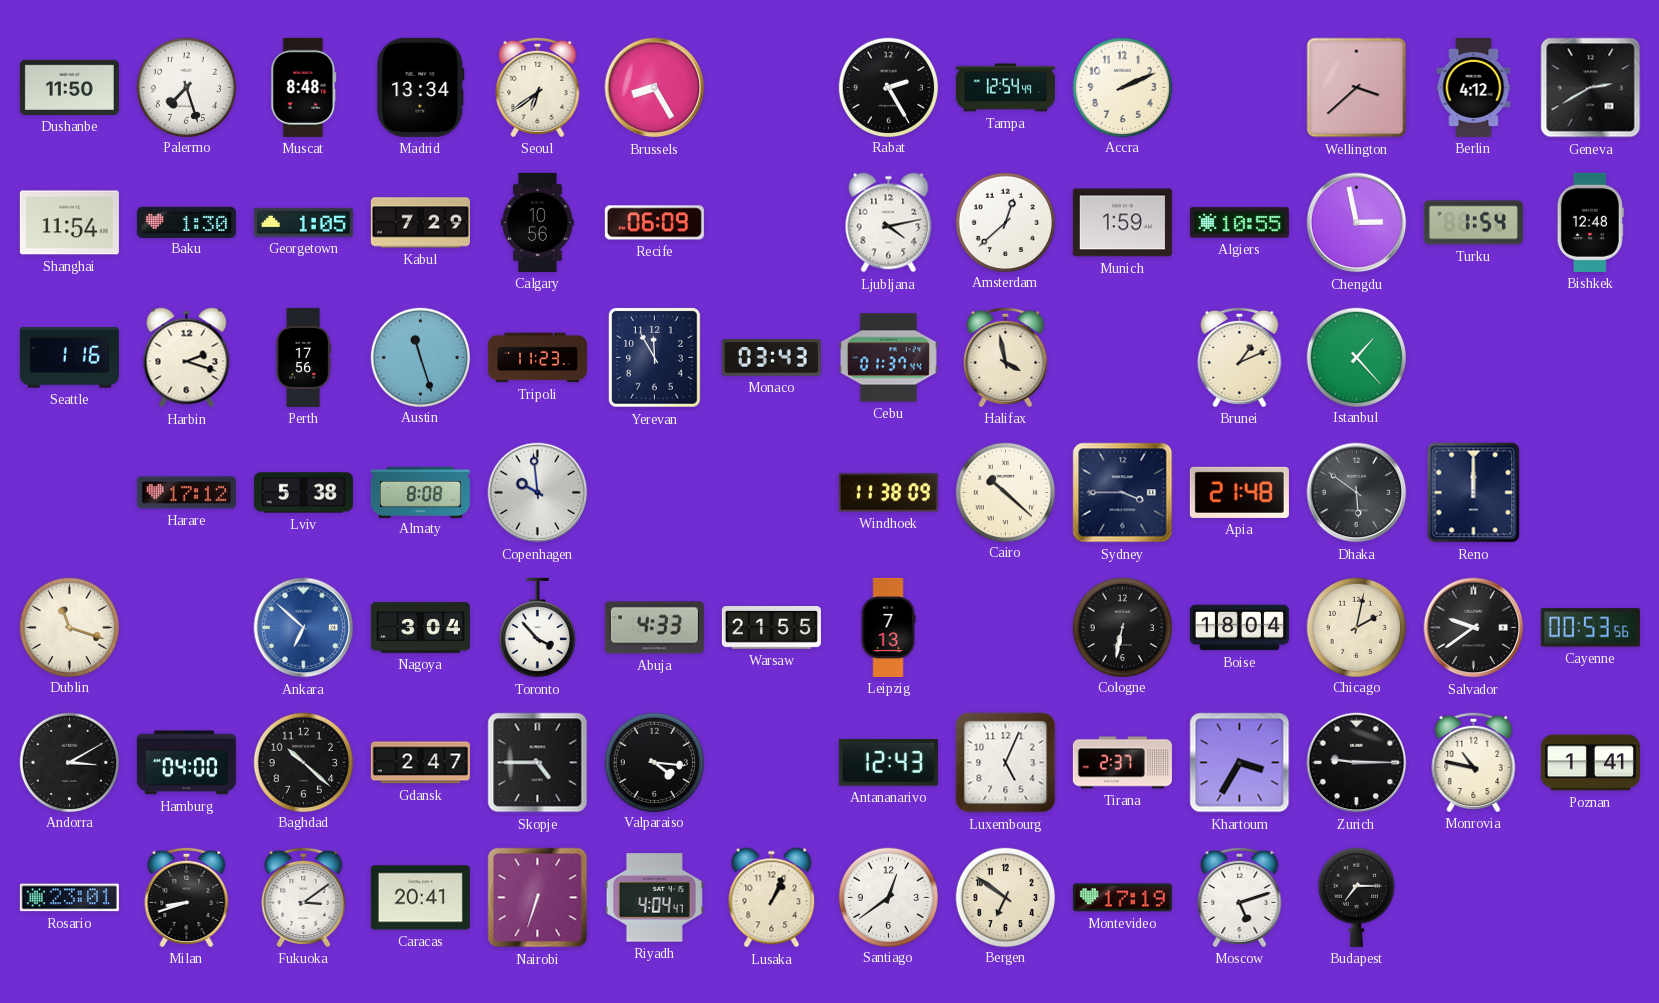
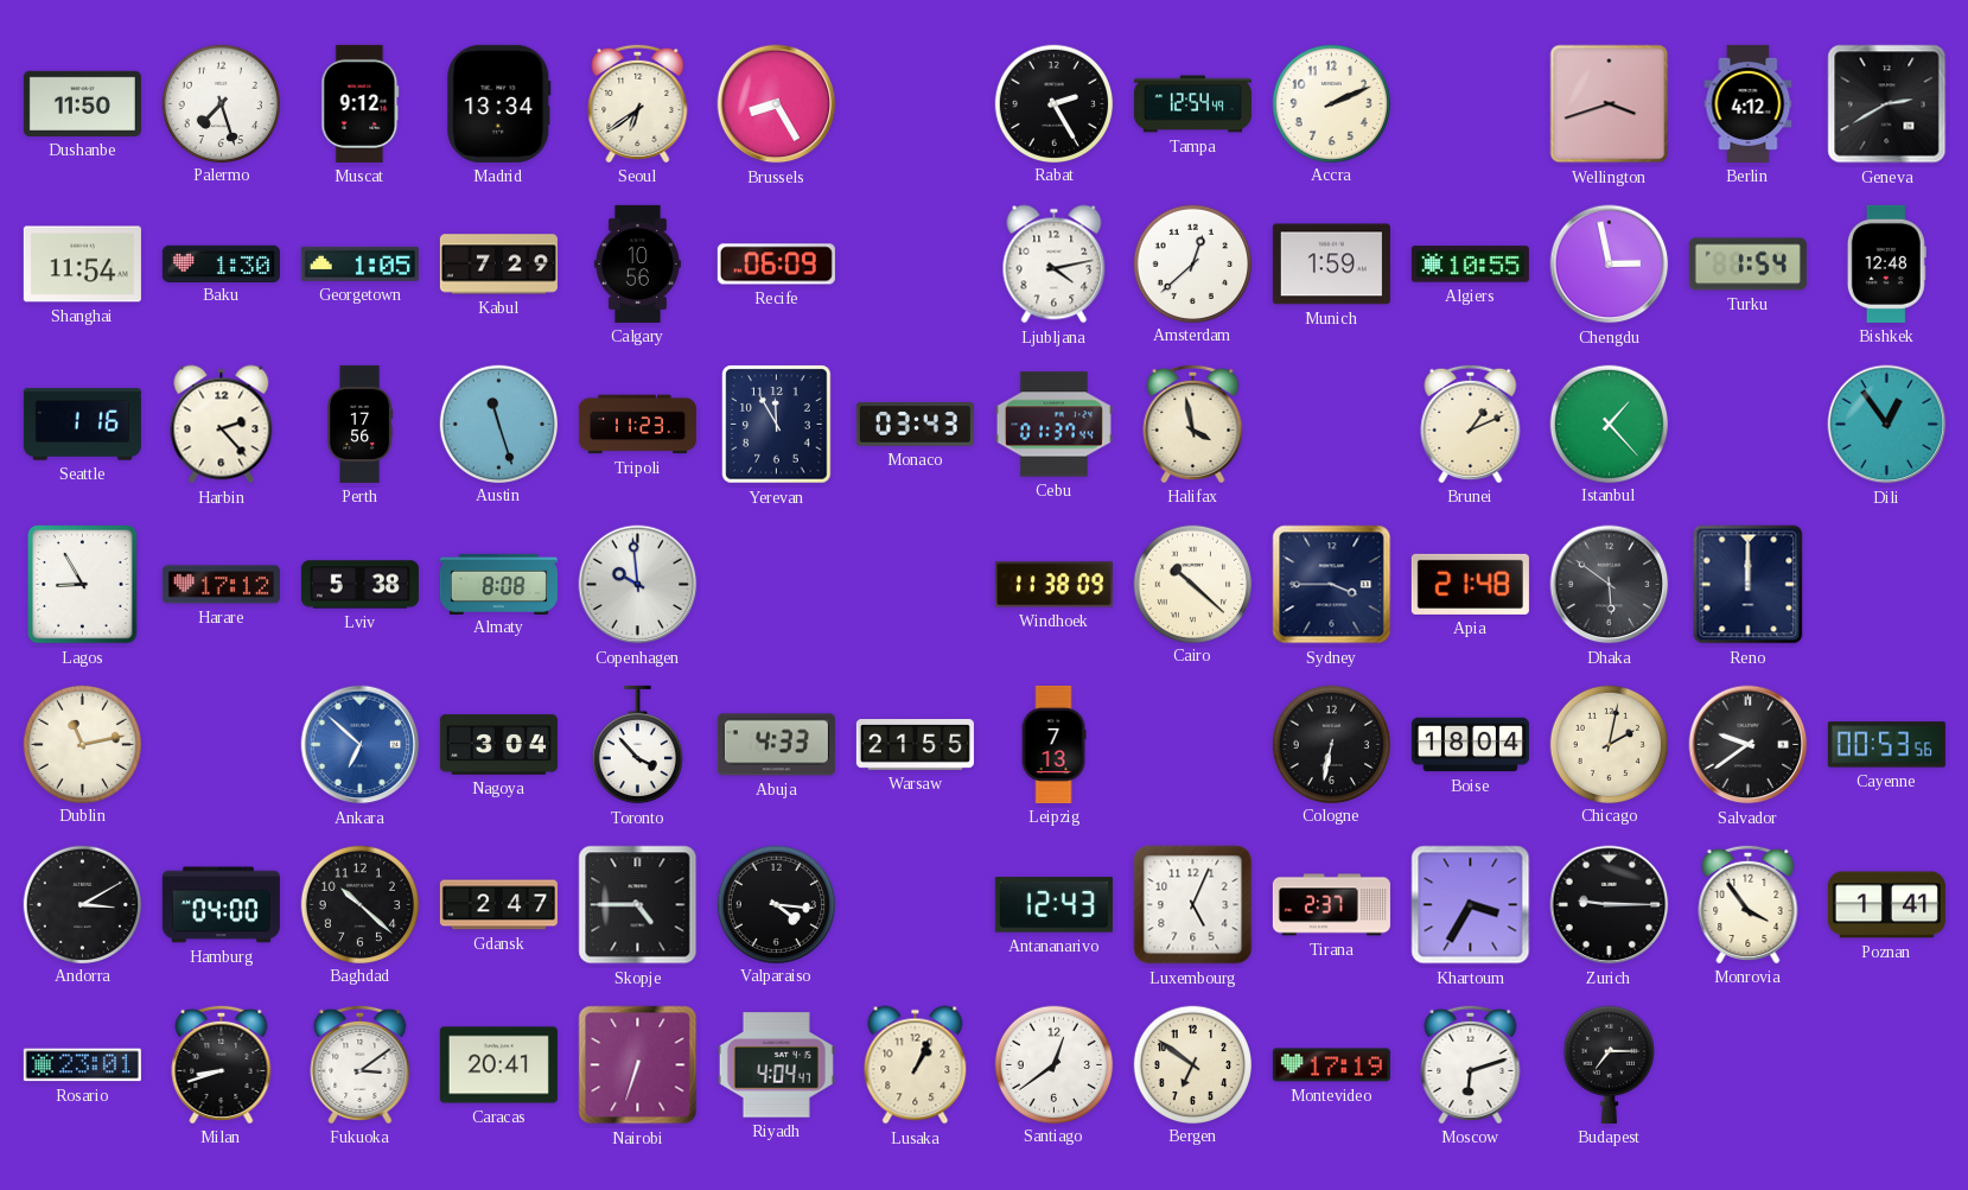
Muscat: 8:48 -> 9:12 (361, 103)
Wellington: 3:38 -> 3:42 (1610, 104)
Harbin: 2:18 -> 2:23 (222, 425)
Dili: none -> 12:54 (1887, 425)
Lagos: none -> 8:55 (83, 585)
Dublin: 11:18 -> 11:13 (82, 744)
Monrovia: 10:47 -> 3:54 (1749, 904)
Moscow: 5:12 -> 6:12 (1471, 1064)
